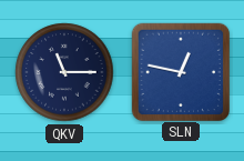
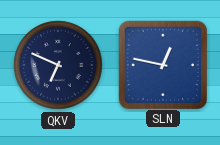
QKV: 11:15 -> 6:49 (58, 65)
